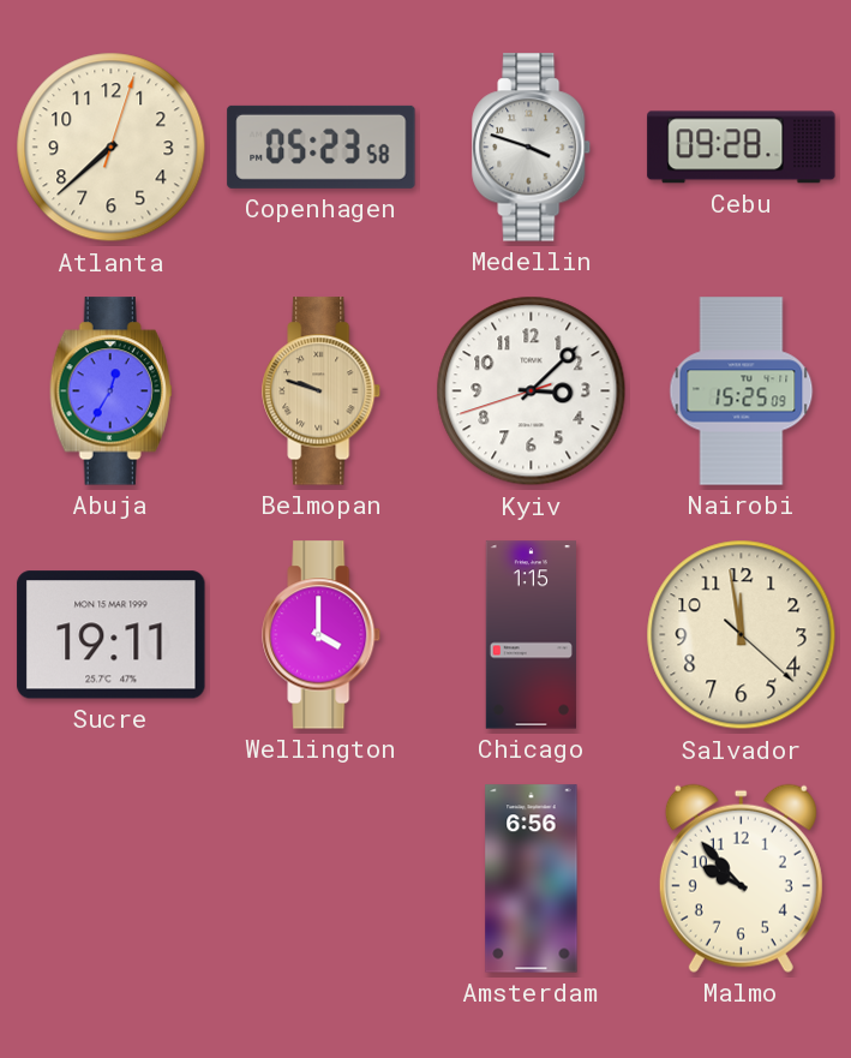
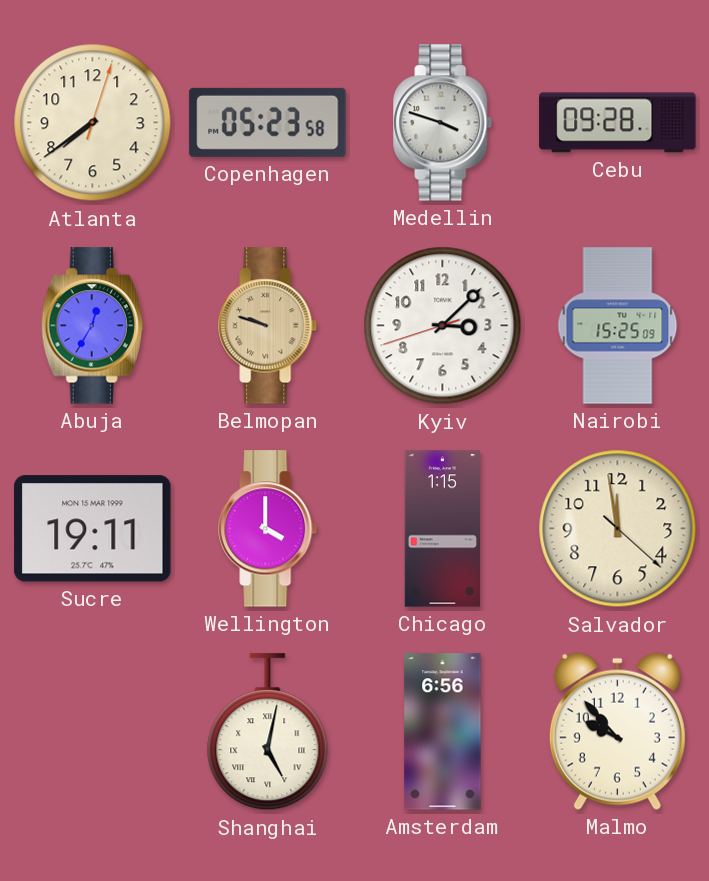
Atlanta: 7:38 -> 7:39 (93, 123)
Shanghai: none -> 5:02 (268, 732)
